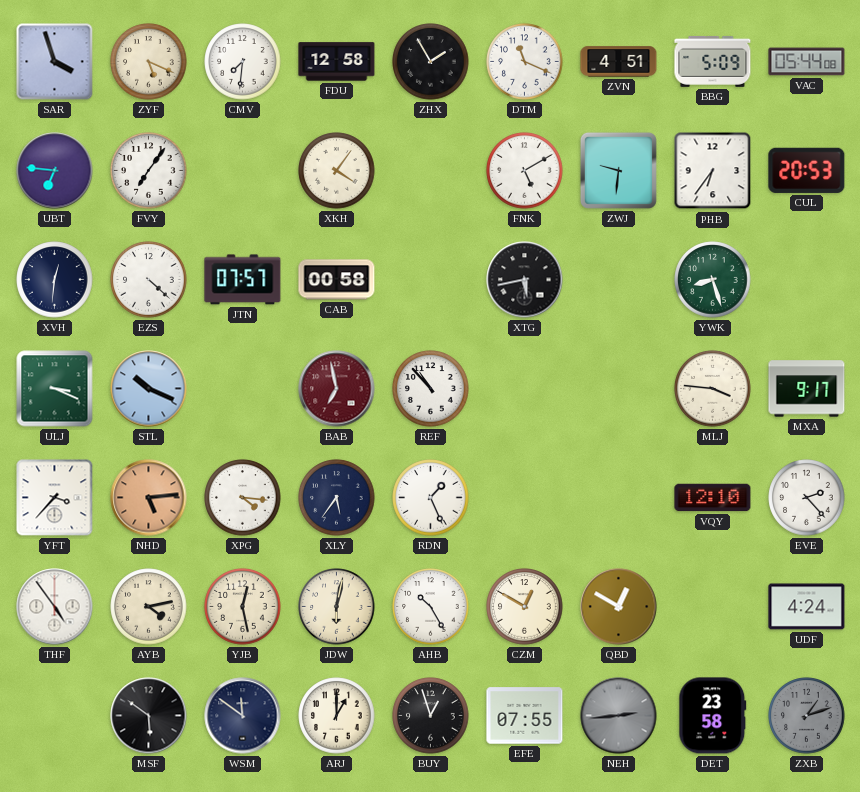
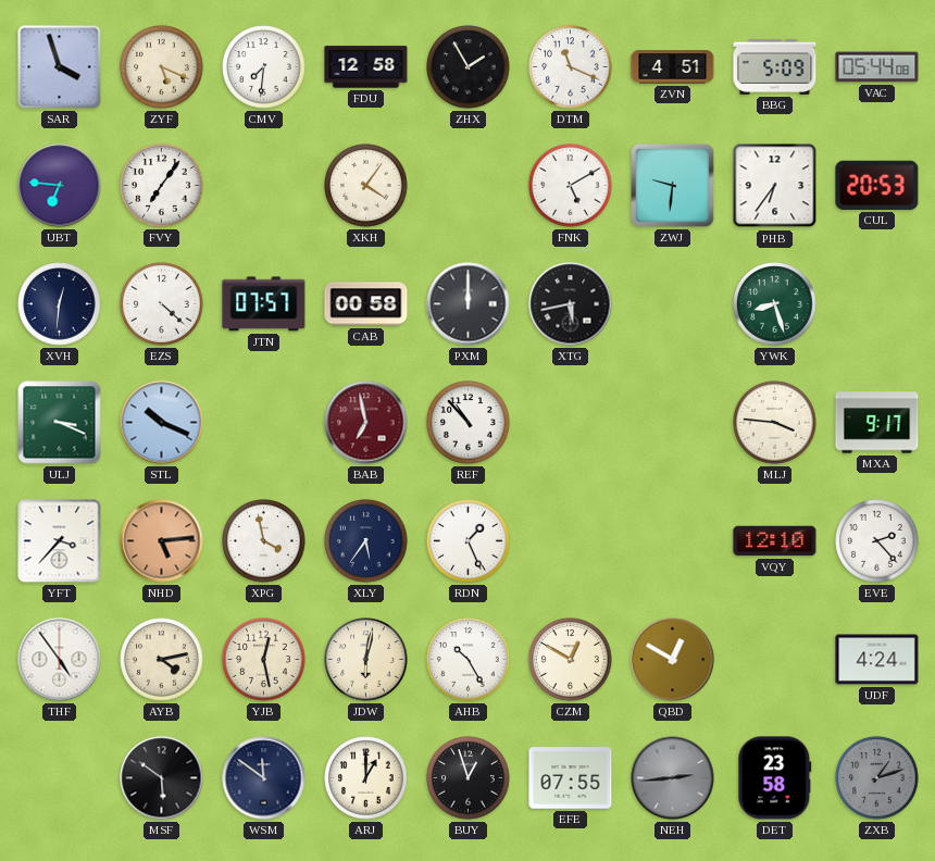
PXM: none -> 12:00 (469, 304)
XPG: 4:16 -> 3:58 (264, 541)
